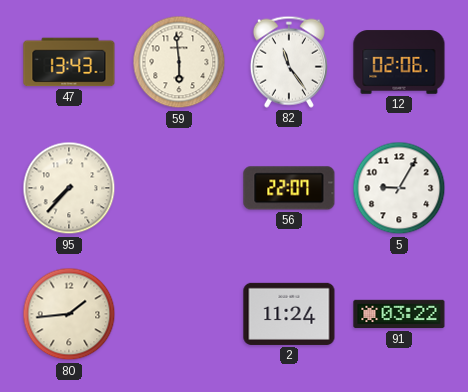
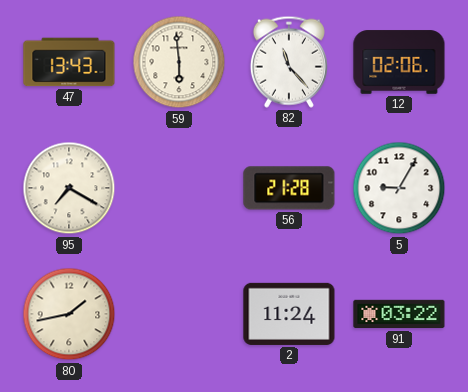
82: 11:24 -> 11:23 (289, 62)
95: 7:37 -> 7:20 (69, 188)
56: 22:07 -> 21:28 (289, 188)
80: 1:44 -> 1:43 (69, 314)
